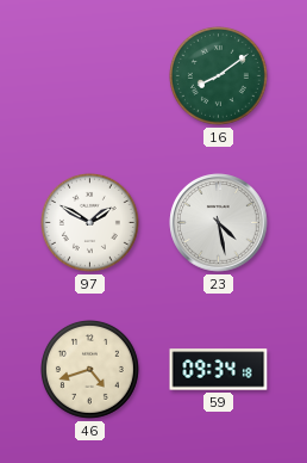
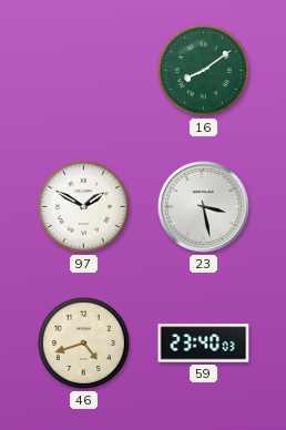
23: 4:28 -> 3:28 (204, 207)
59: 09:34 -> 23:40 (204, 344)
